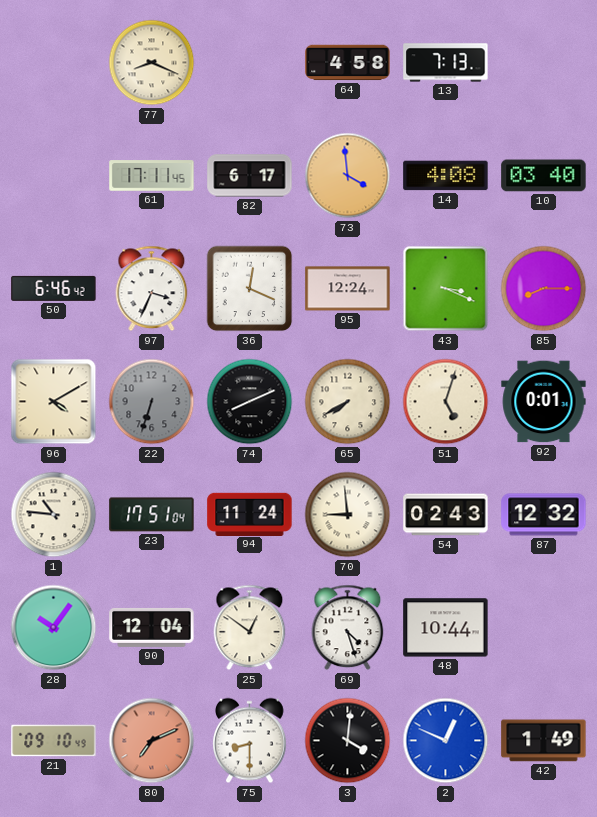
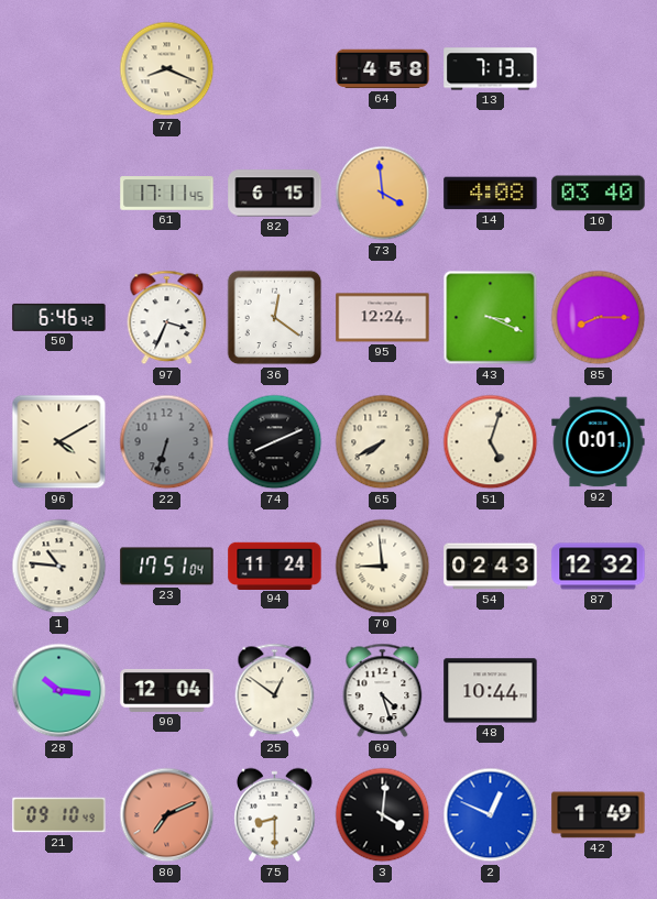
82: 6:17 -> 6:15 (275, 194)
36: 12:19 -> 12:21 (275, 318)
28: 10:06 -> 10:16 (59, 691)
